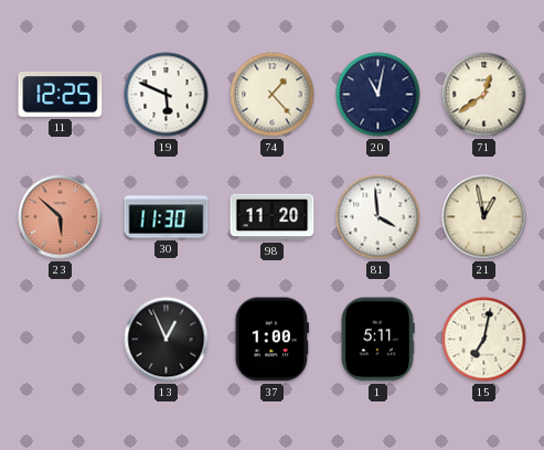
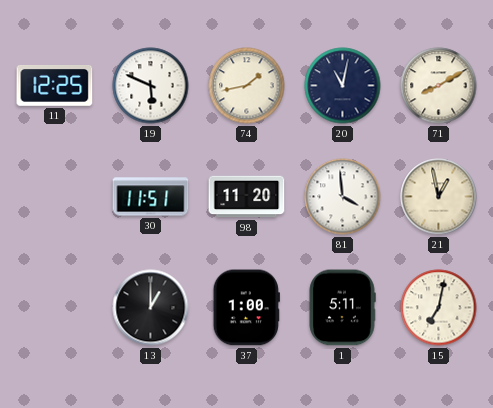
74: 1:23 -> 1:43 (247, 86)
71: 12:39 -> 8:10 (439, 86)
23: 5:52 -> none (61, 217)
30: 11:30 -> 11:51 (151, 197)
13: 12:56 -> 1:00 (151, 308)
